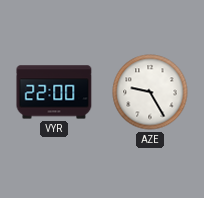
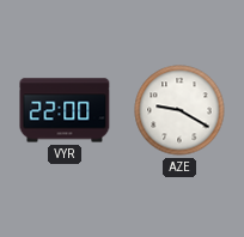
AZE: 9:25 -> 9:20 (179, 110)
